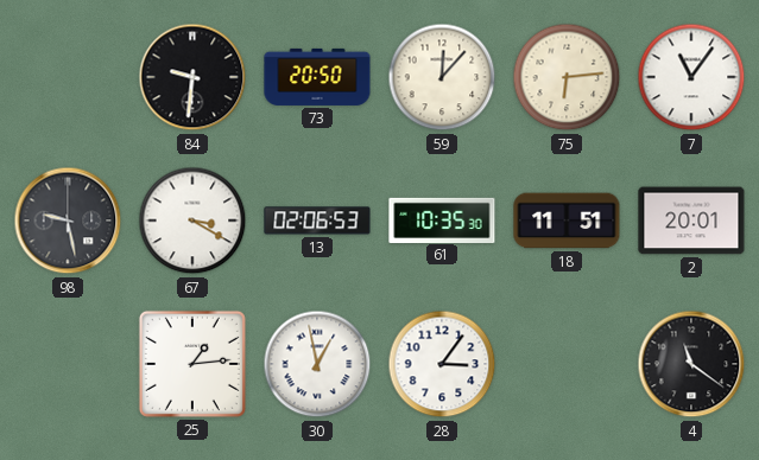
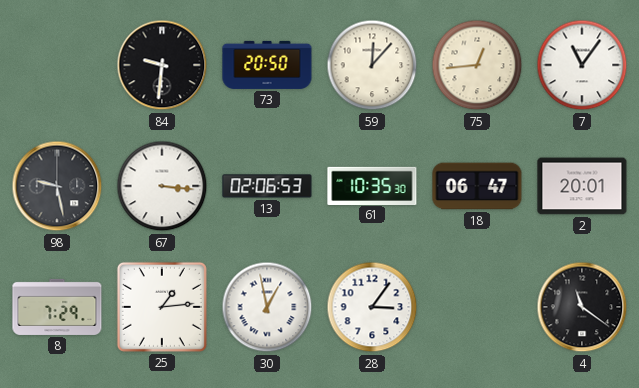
75: 6:14 -> 12:44 (477, 65)
67: 3:20 -> 3:16 (162, 186)
18: 11:51 -> 06:47 (477, 186)
8: none -> 7:29 (57, 307)
